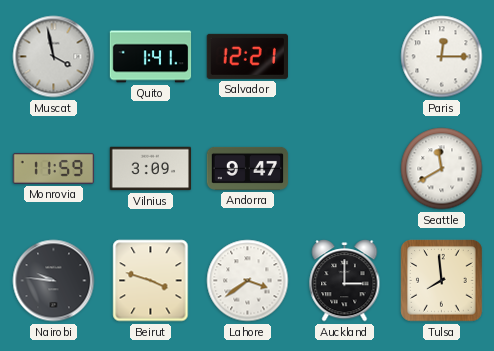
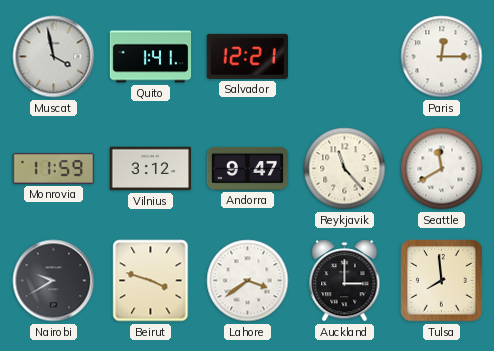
Vilnius: 3:09 -> 3:12 (151, 169)
Reykjavik: none -> 11:23 (345, 169)
Nairobi: 9:46 -> 9:40 (54, 281)
